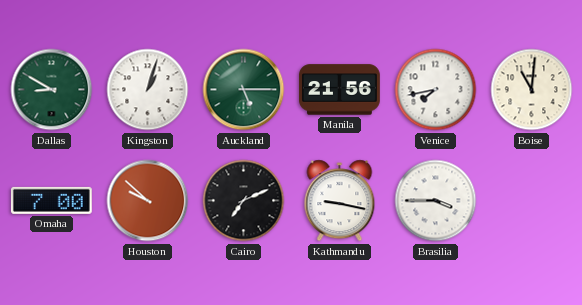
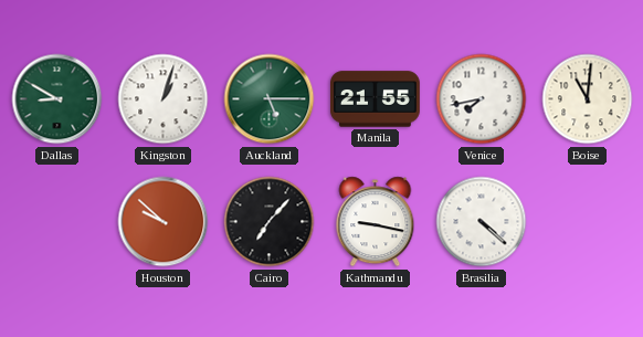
Manila: 21:56 -> 21:55 (376, 99)
Omaha: 7:00 -> none (51, 200)
Cairo: 7:11 -> 7:07 (270, 222)
Brasilia: 3:45 -> 4:22 (482, 222)
